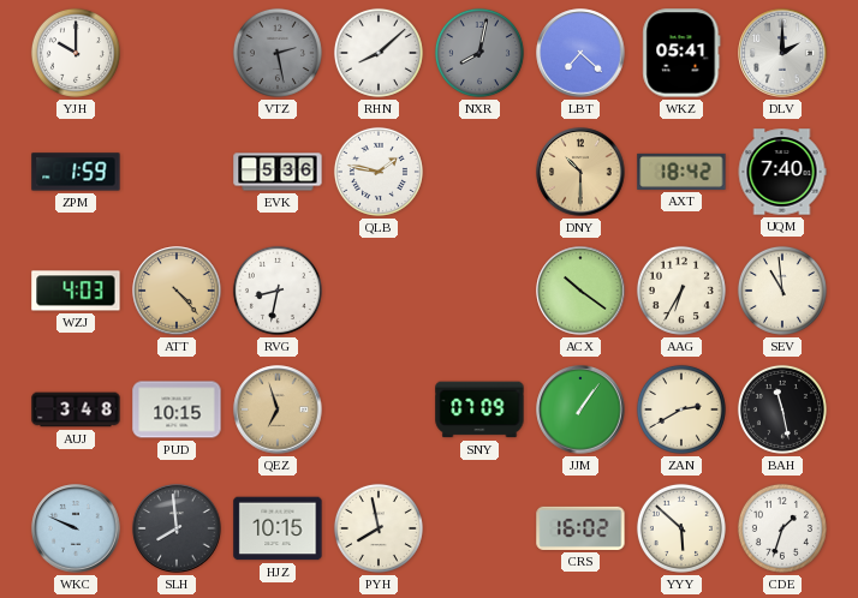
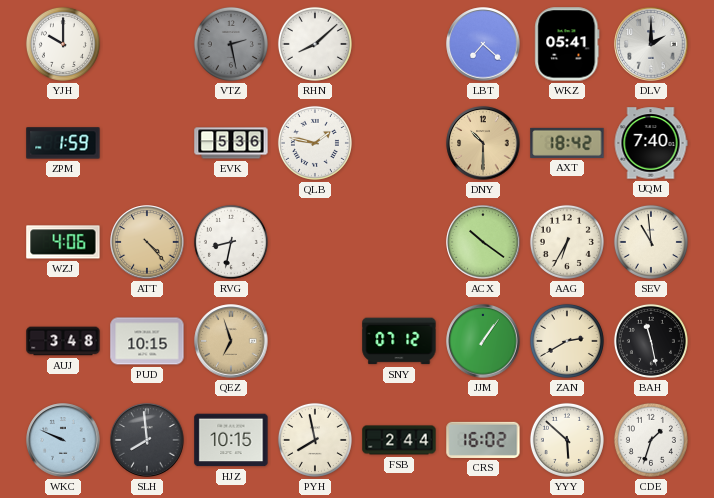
NXR: 8:02 -> none (479, 53)
WZJ: 4:03 -> 4:06 (63, 242)
SNY: 07:09 -> 07:12 (399, 341)
FSB: none -> 2:44 (399, 440)
